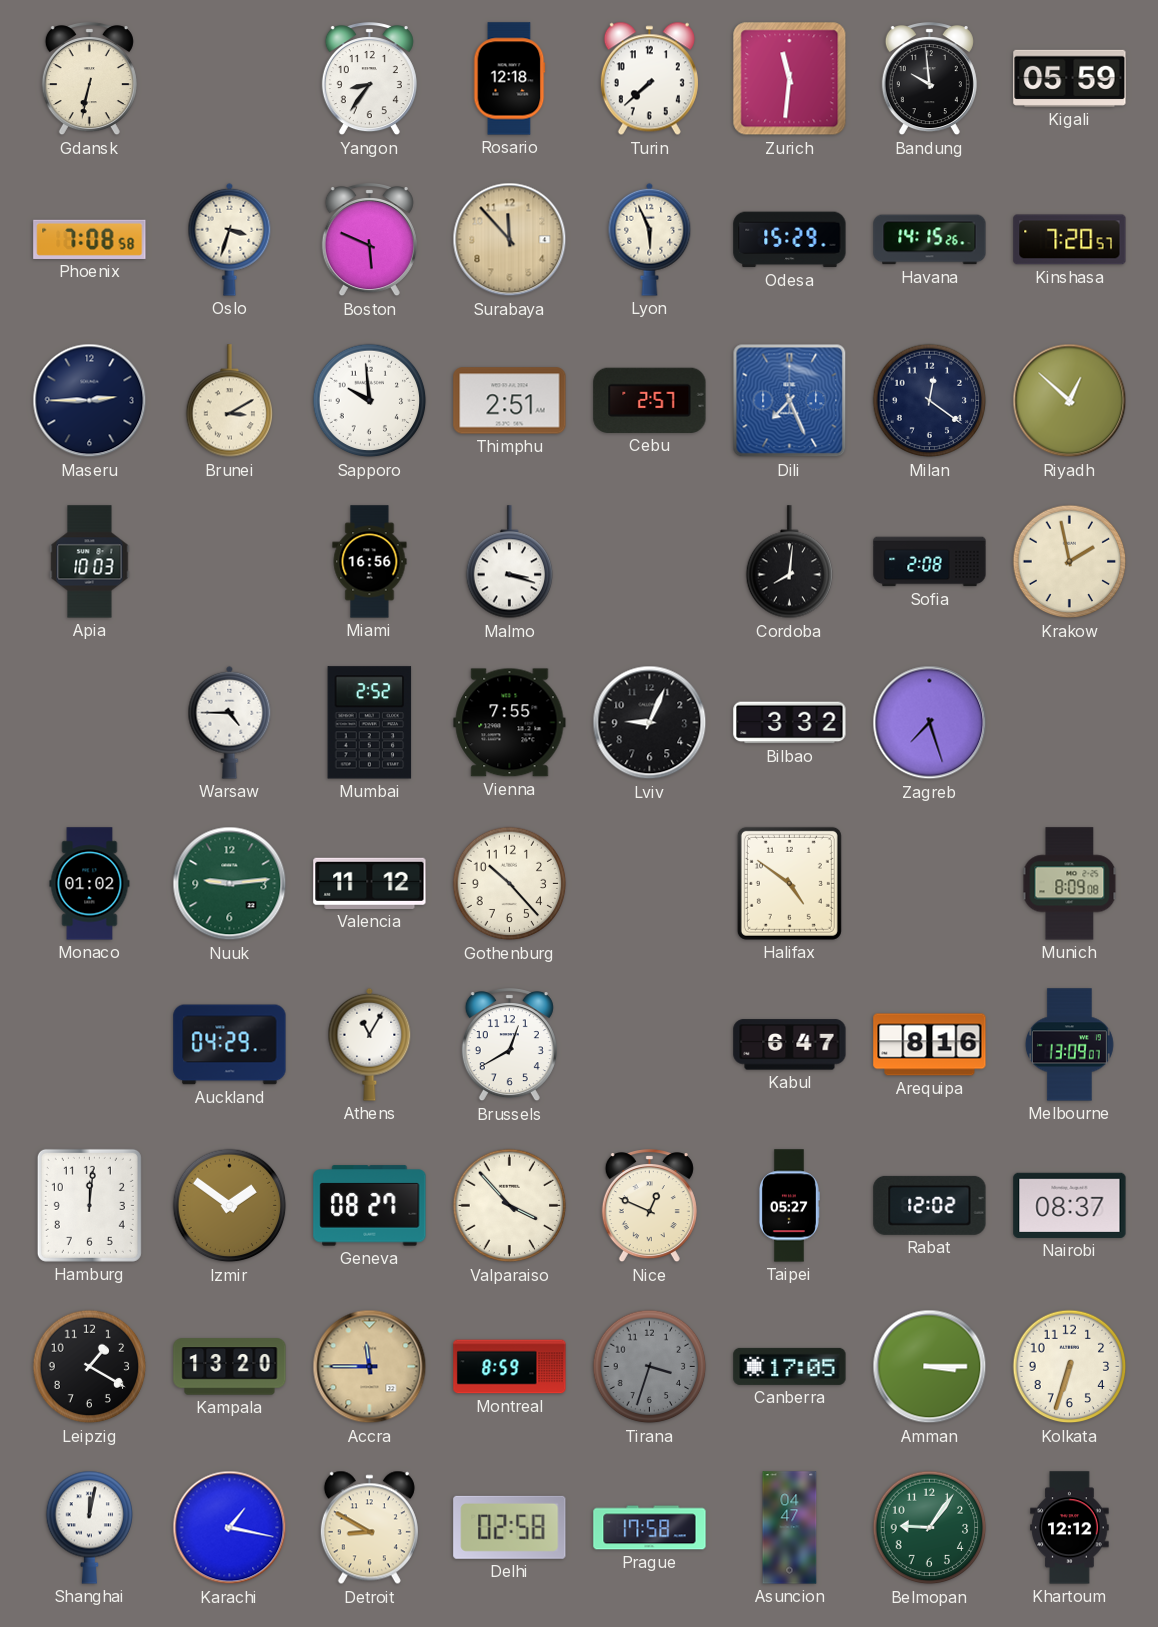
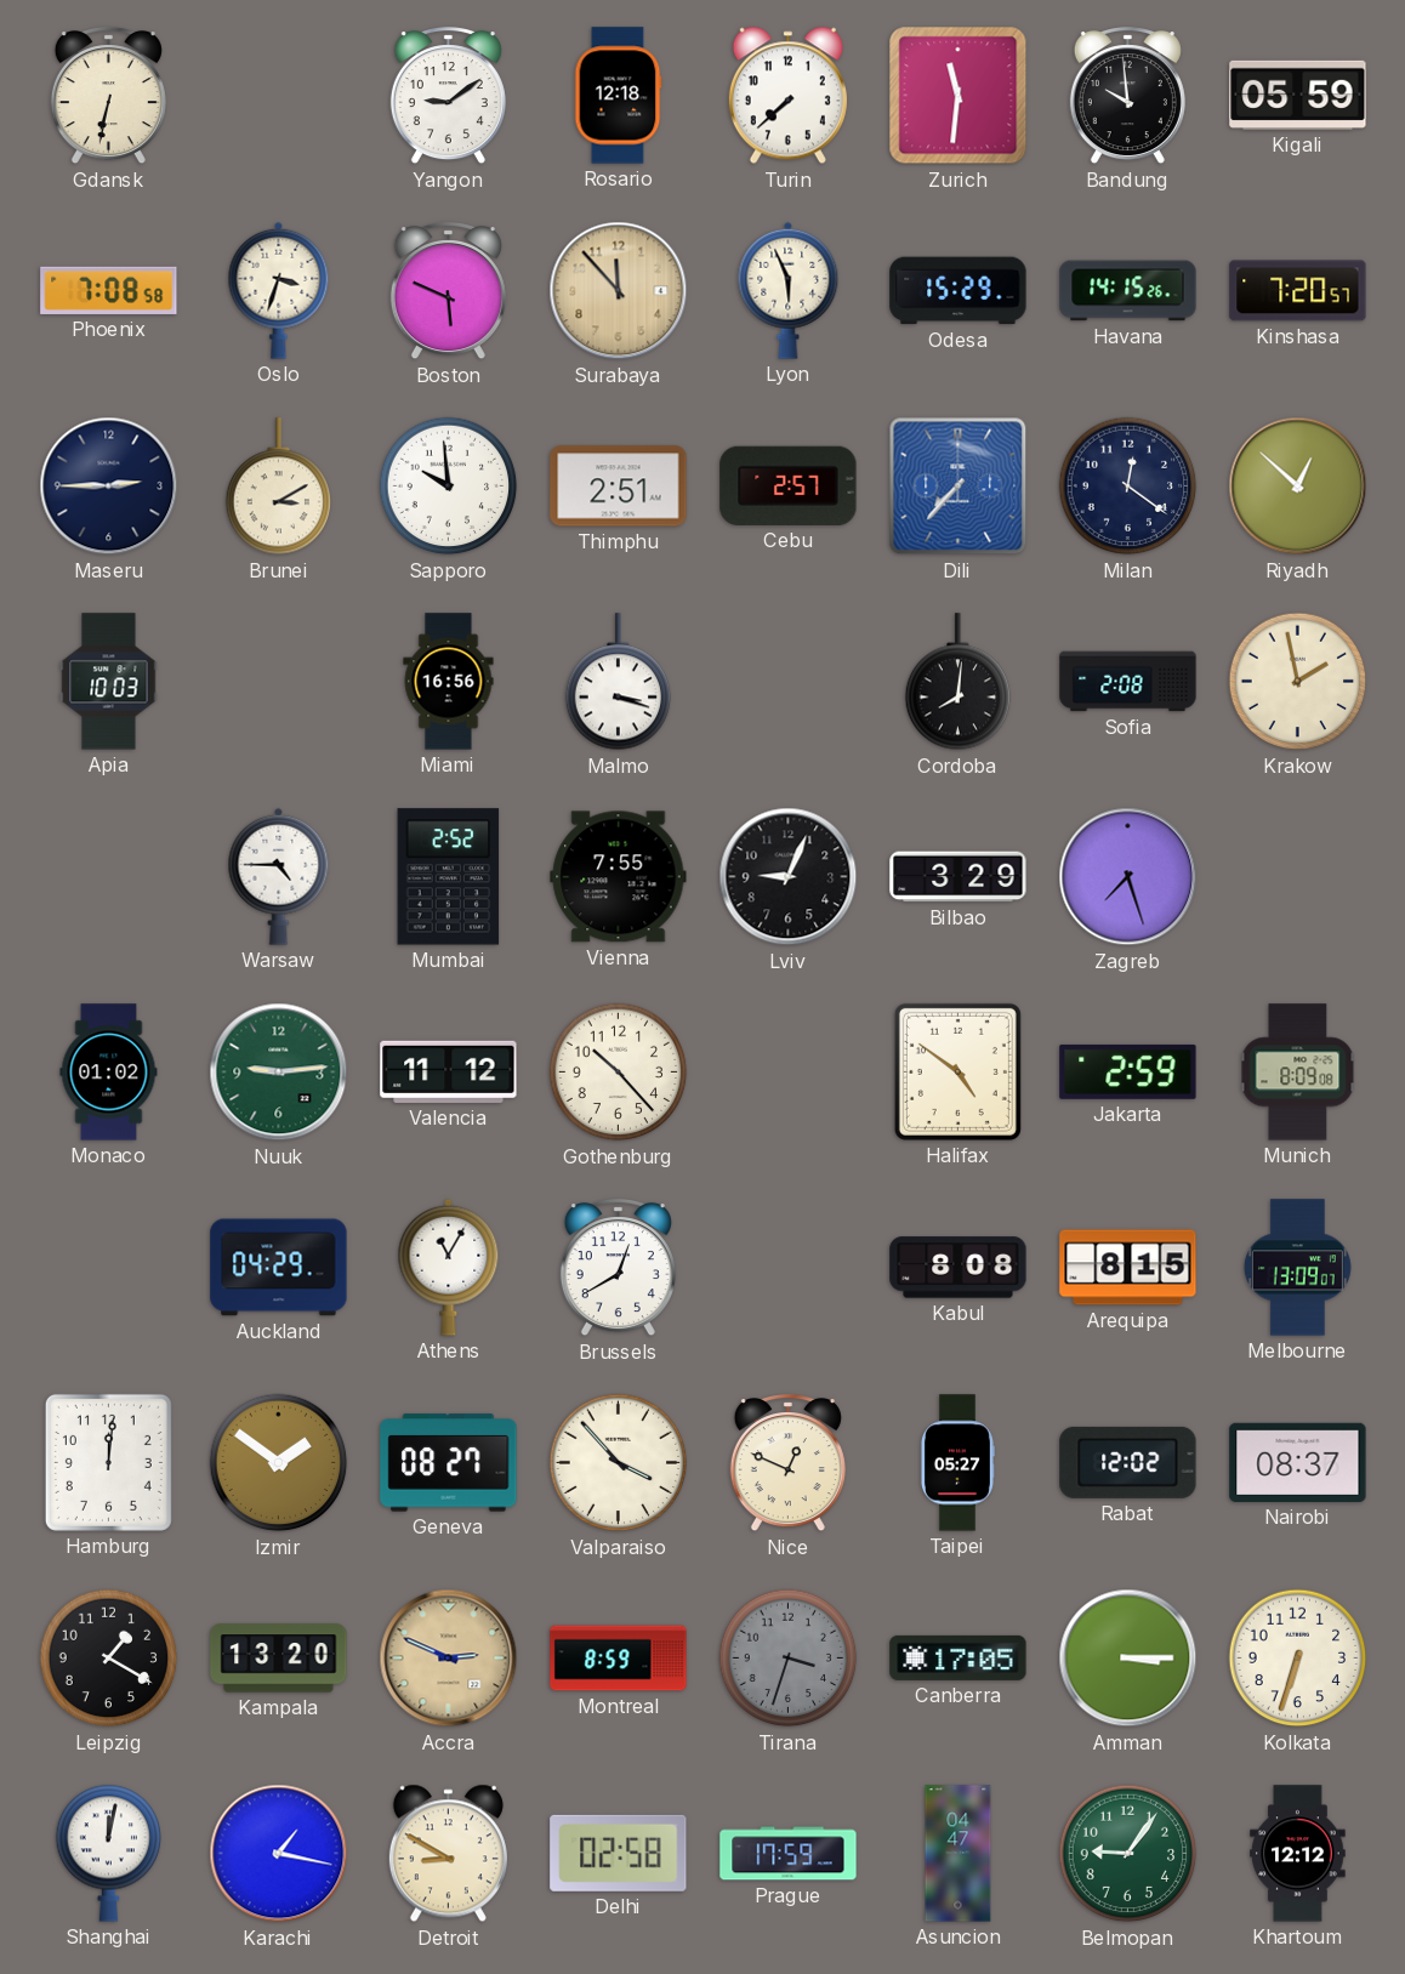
Yangon: 8:36 -> 9:09 (448, 96)
Dili: 7:26 -> 7:37 (959, 487)
Bilbao: 3:32 -> 3:29 (959, 877)
Jakarta: none -> 2:59 (1128, 1071)
Kabul: 6:47 -> 8:08 (959, 1268)
Arequipa: 8:16 -> 8:15 (1128, 1268)
Accra: 11:45 -> 2:49 (449, 1659)
Prague: 17:58 -> 17:59 (789, 1854)
